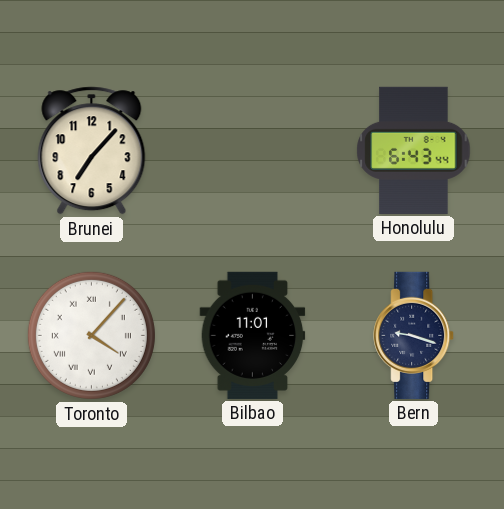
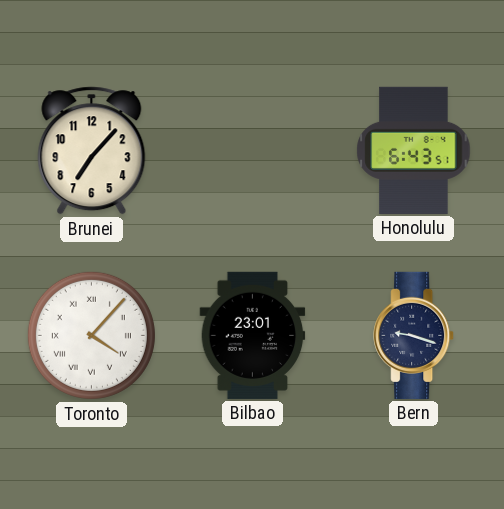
Honolulu: 6:43:44 -> 6:43:51 (414, 150)
Bilbao: 11:01 -> 23:01 (253, 335)
